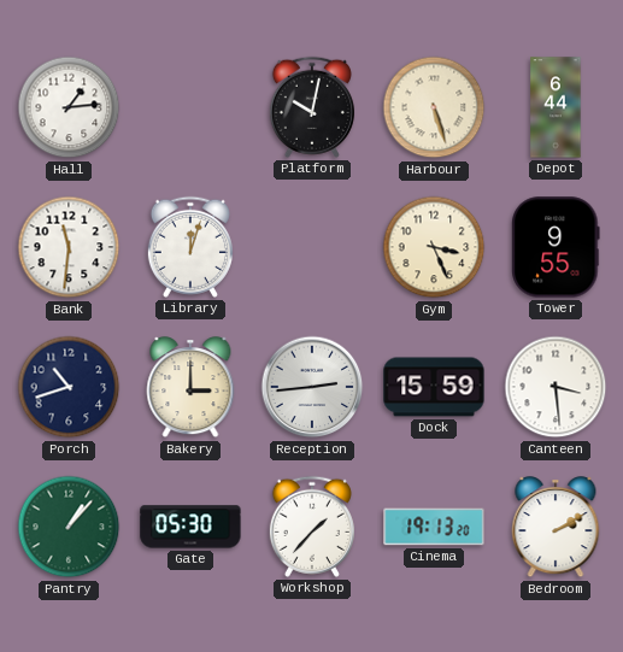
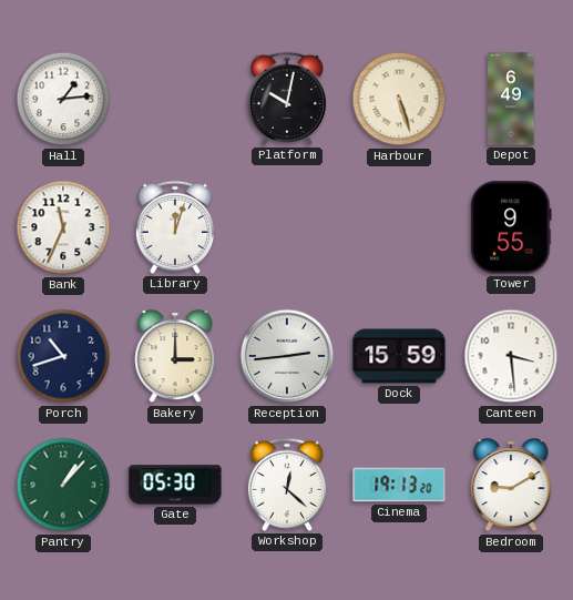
Depot: 6:44 -> 6:49 (511, 99)
Bank: 11:31 -> 11:34 (63, 227)
Gym: 3:26 -> none (434, 247)
Workshop: 1:37 -> 12:22 (287, 485)
Bedroom: 2:10 -> 9:10 (511, 486)
